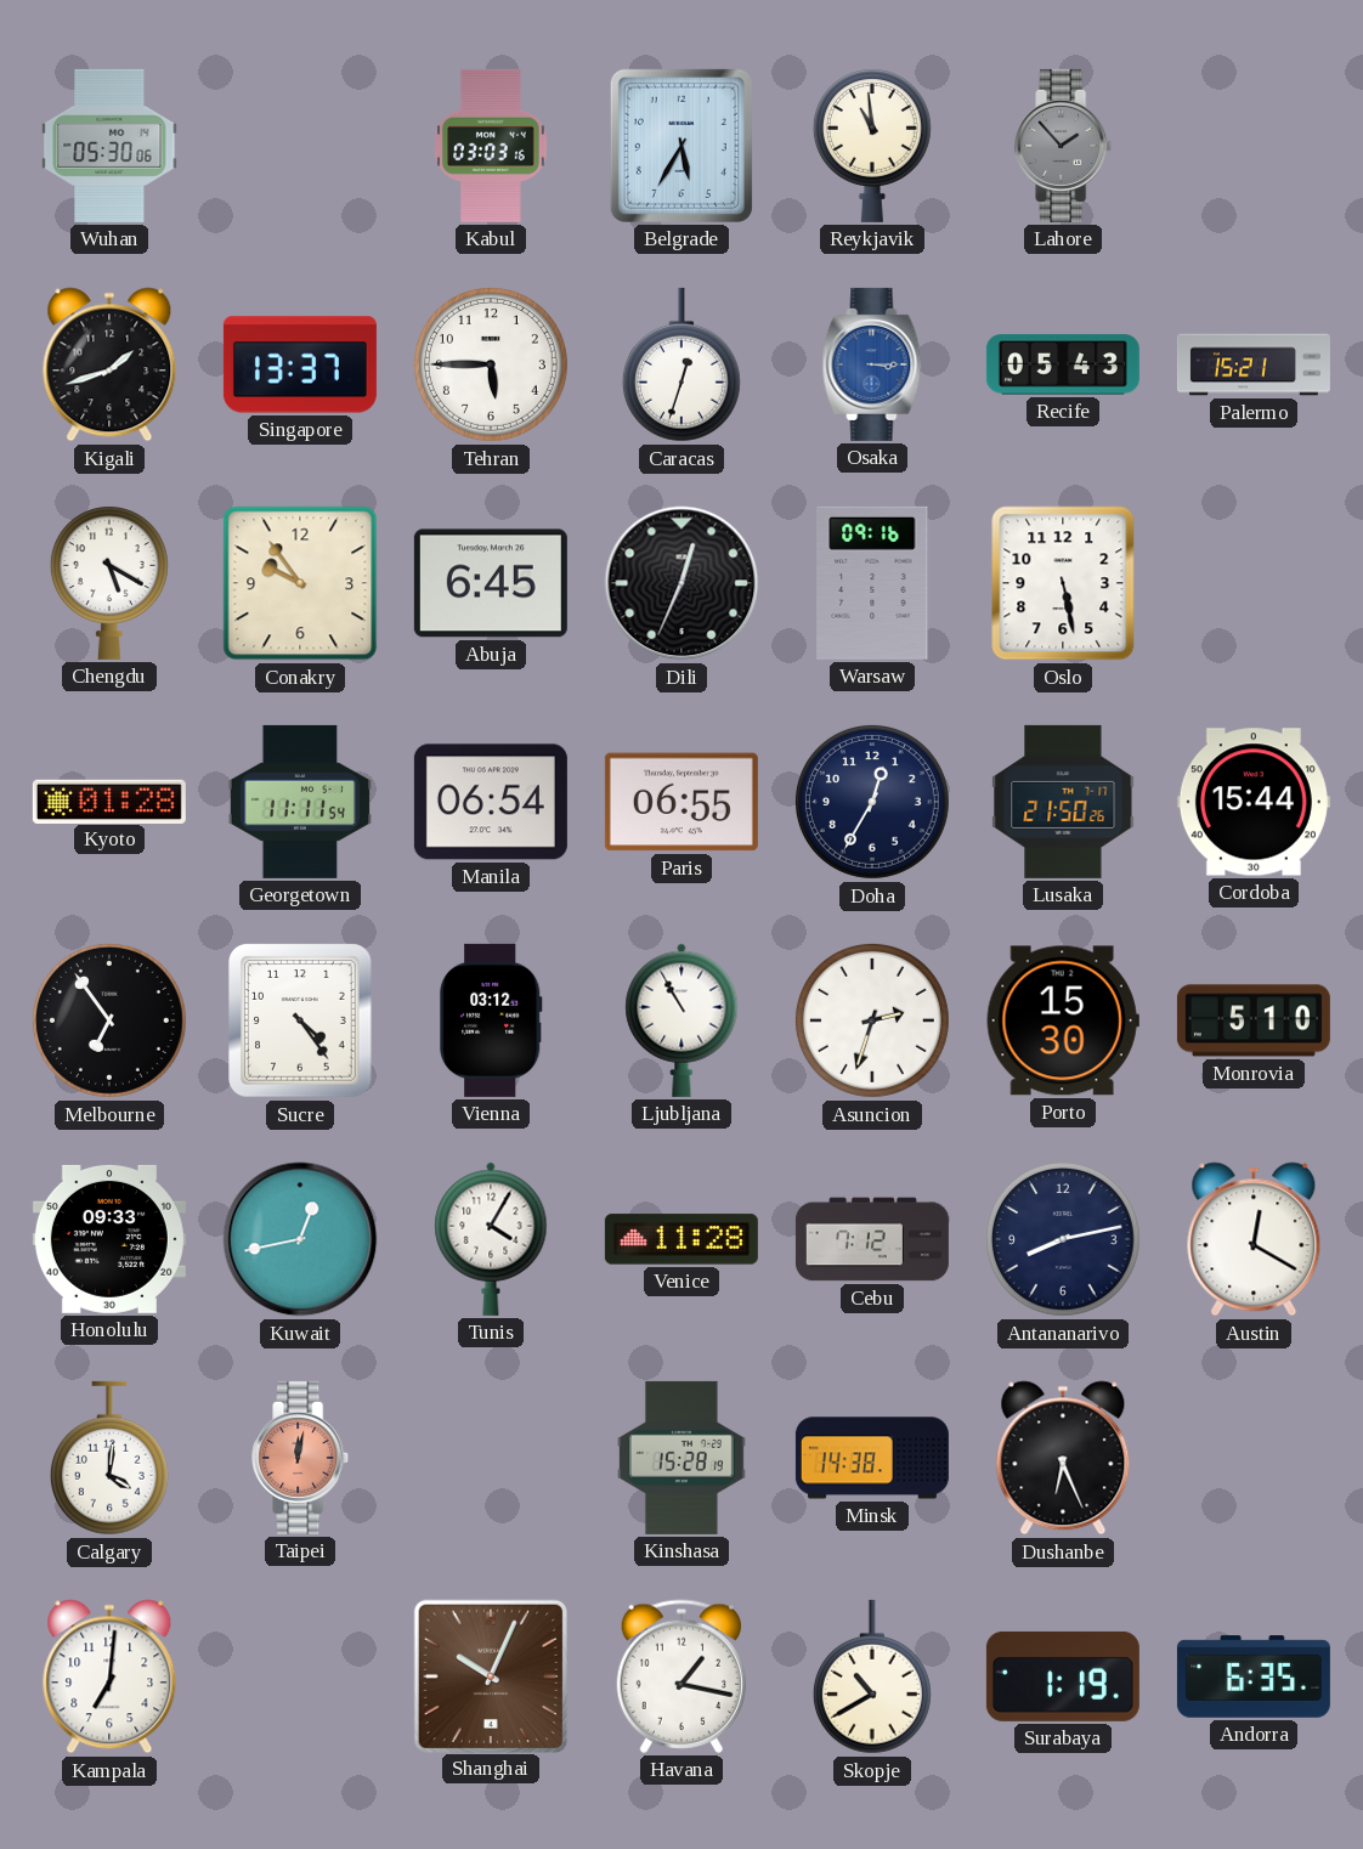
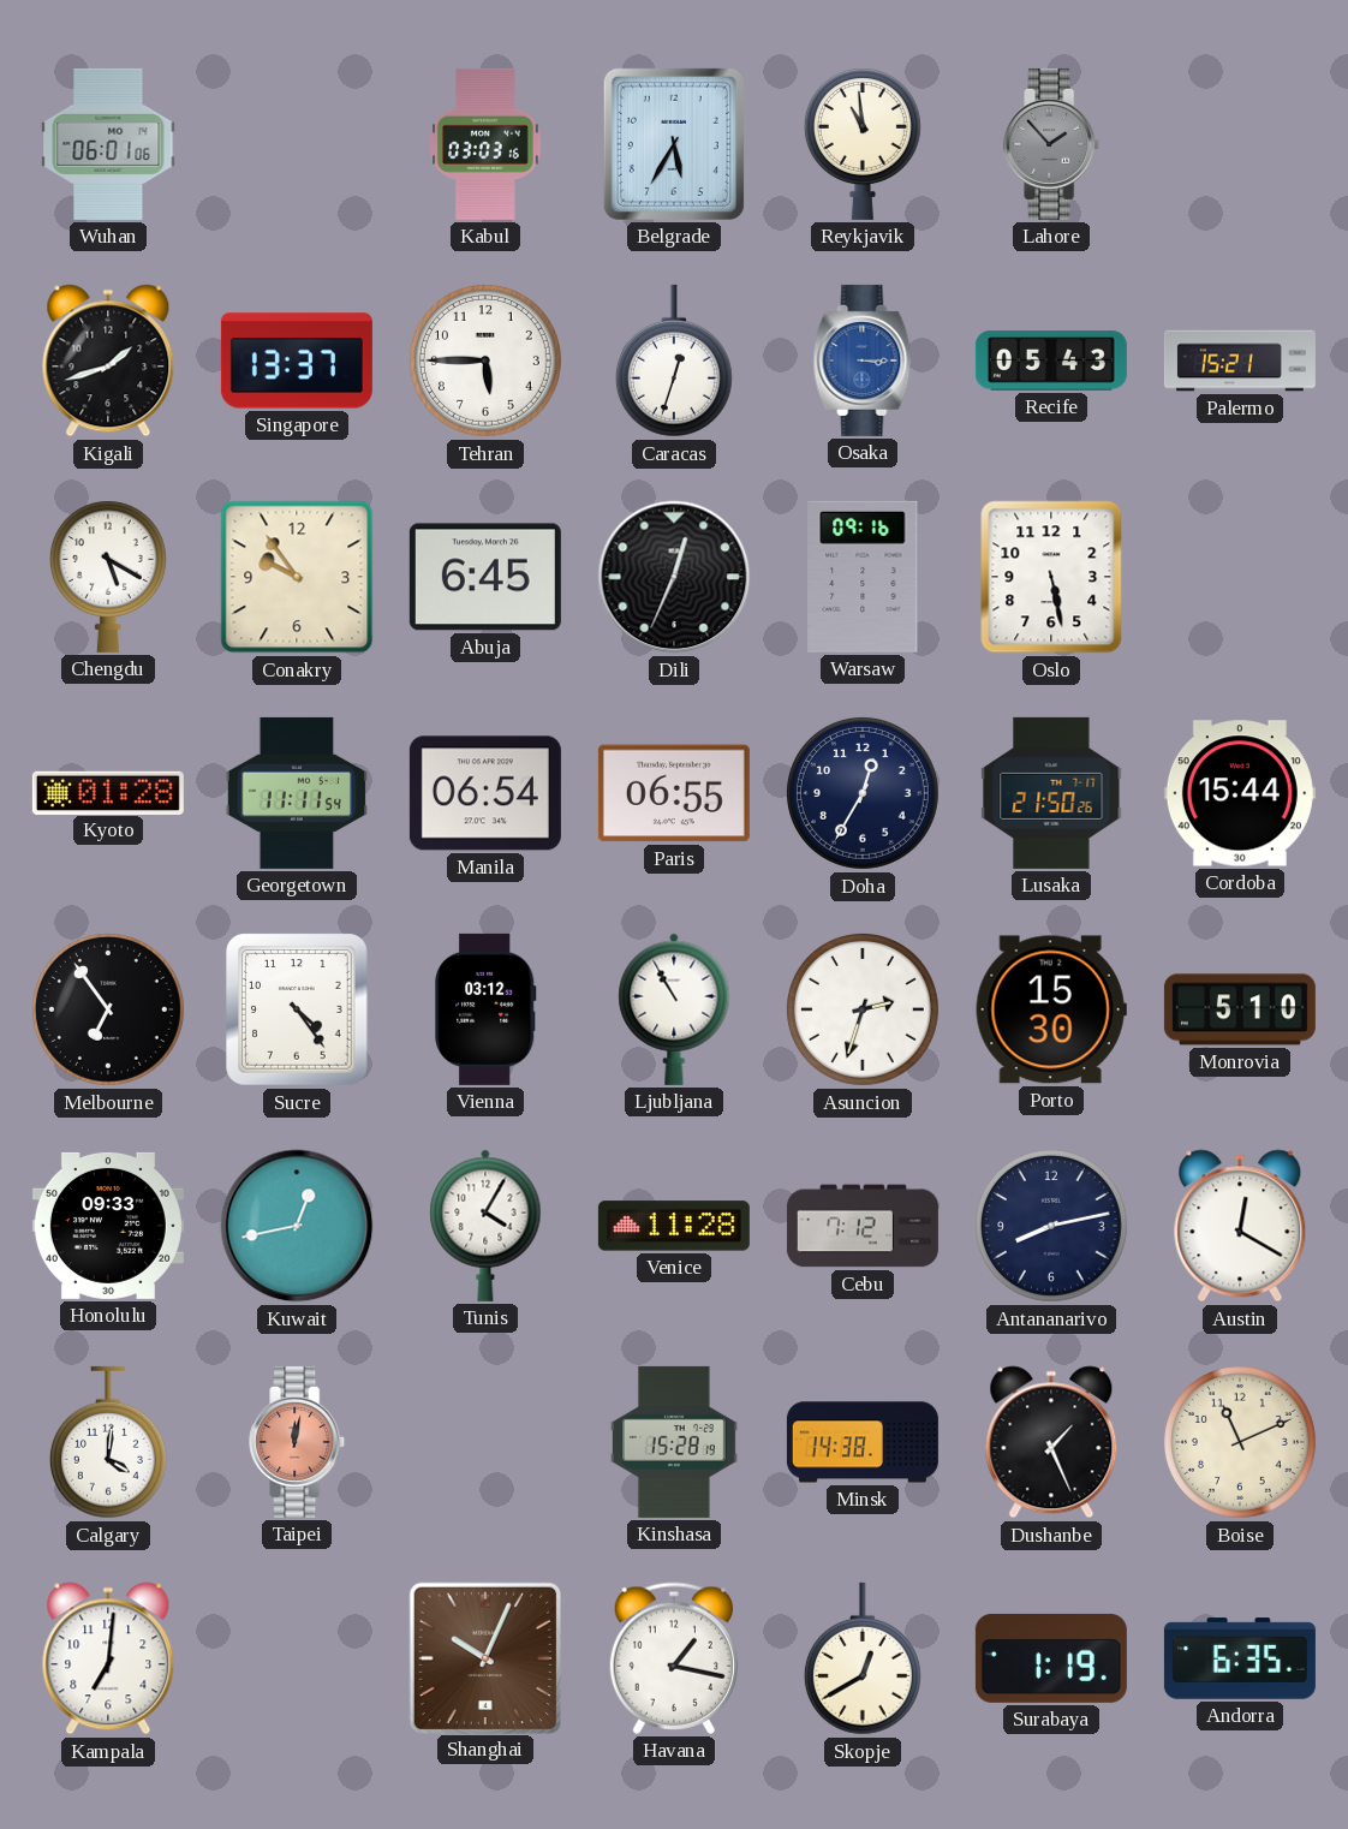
Wuhan: 05:30 -> 06:01 (108, 144)
Dushanbe: 6:26 -> 1:26 (1051, 1442)
Boise: none -> 11:11 (1240, 1442)
Skopje: 10:40 -> 12:40 (863, 1658)
